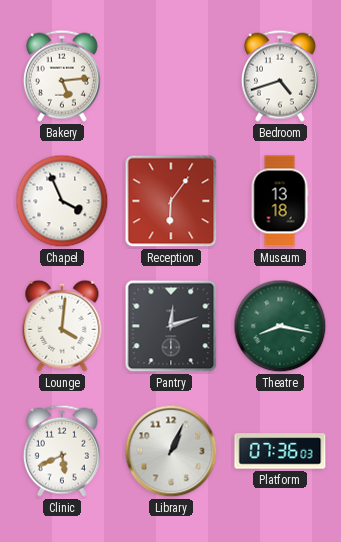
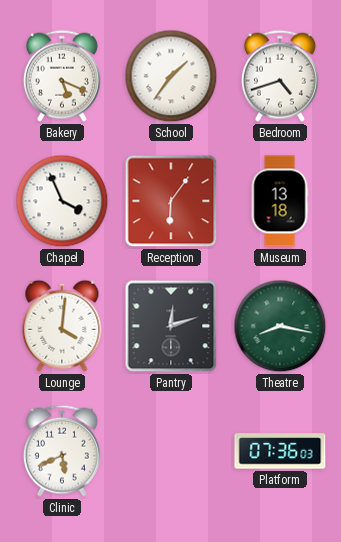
Bakery: 5:14 -> 5:19 (62, 76)
School: none -> 1:36 (171, 76)
Library: 1:04 -> none (171, 451)
